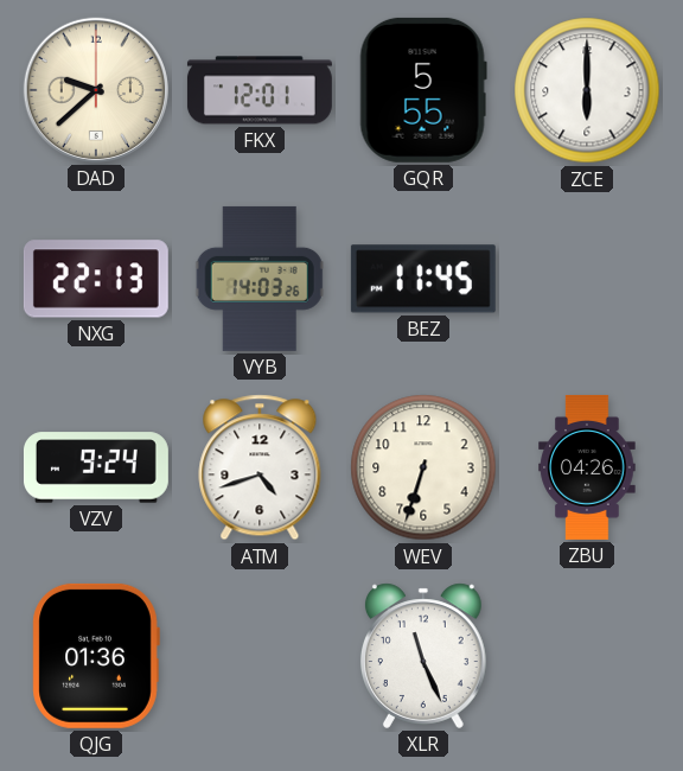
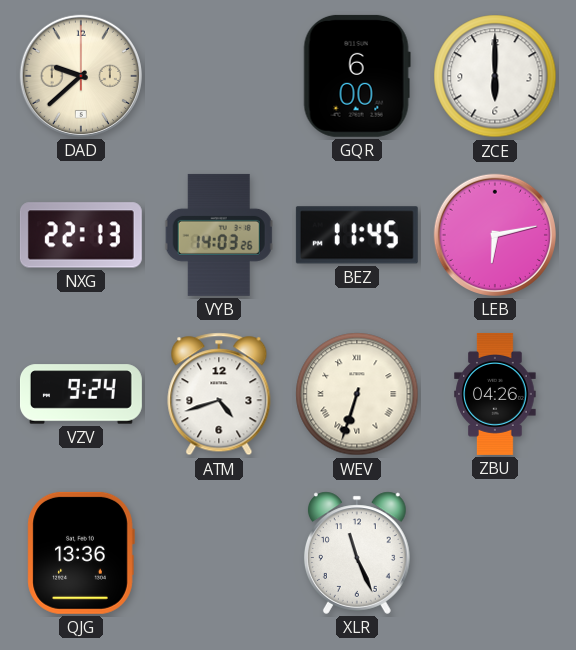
FKX: 12:01 -> none (260, 90)
GQR: 5:55 -> 6:00 (357, 76)
LEB: none -> 6:13 (495, 235)
WEV numerals: Arabic -> Roman (357, 394)
QJG: 01:36 -> 13:36 (81, 553)
